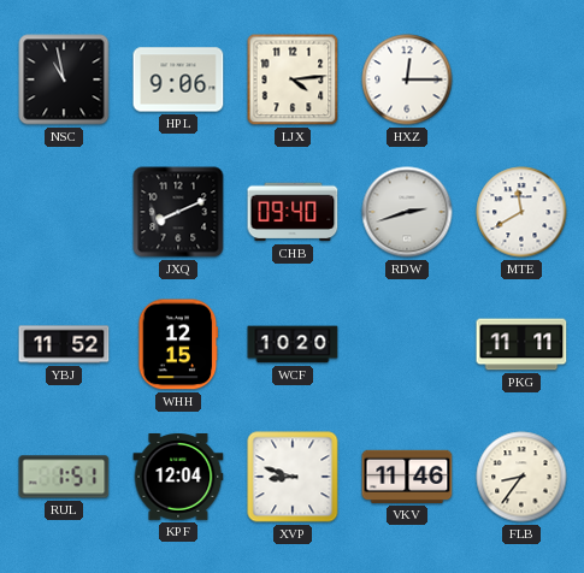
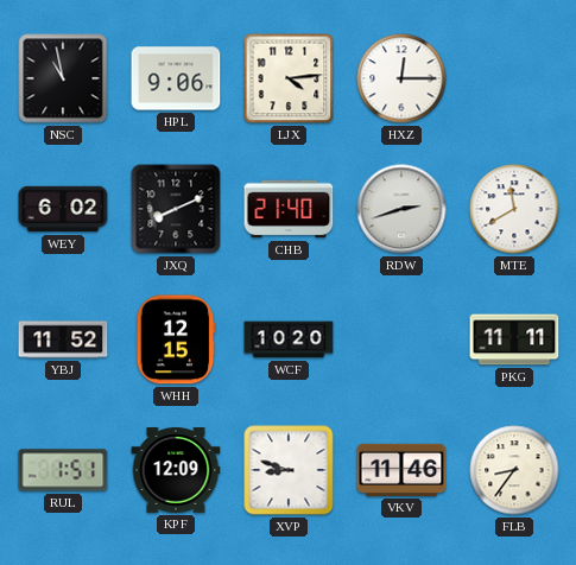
WEY: none -> 6:02 (63, 209)
CHB: 09:40 -> 21:40 (289, 209)
KPF: 12:04 -> 12:09 (176, 471)
